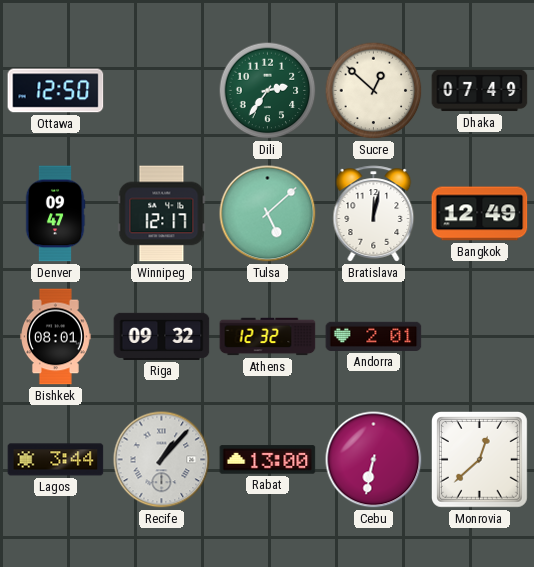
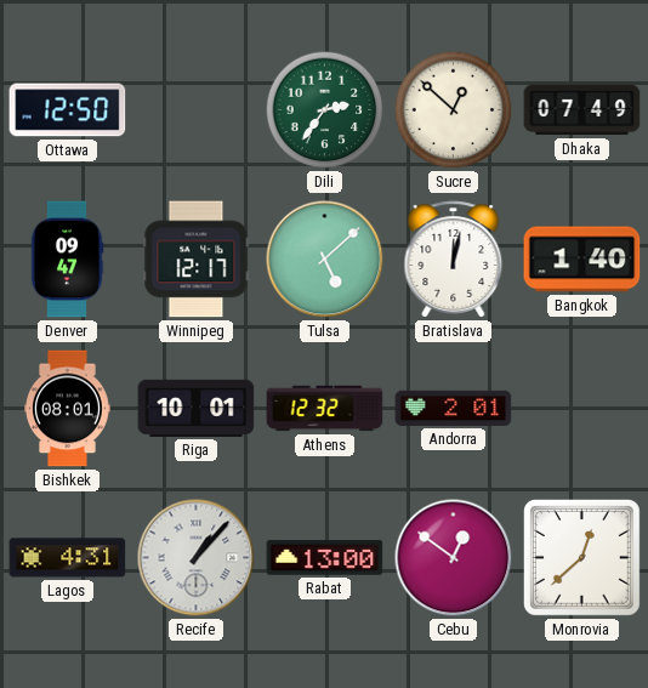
Bangkok: 12:49 -> 1:40 (582, 260)
Riga: 09:32 -> 10:01 (197, 408)
Lagos: 3:44 -> 4:31 (68, 558)
Cebu: 6:32 -> 12:51 (454, 558)
